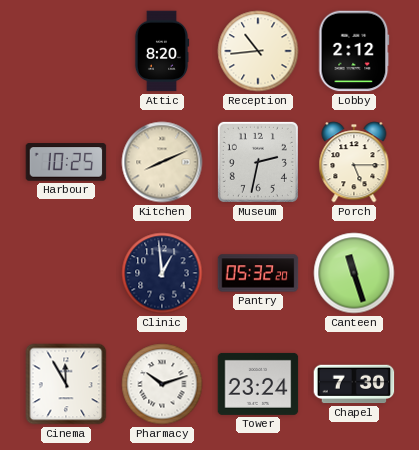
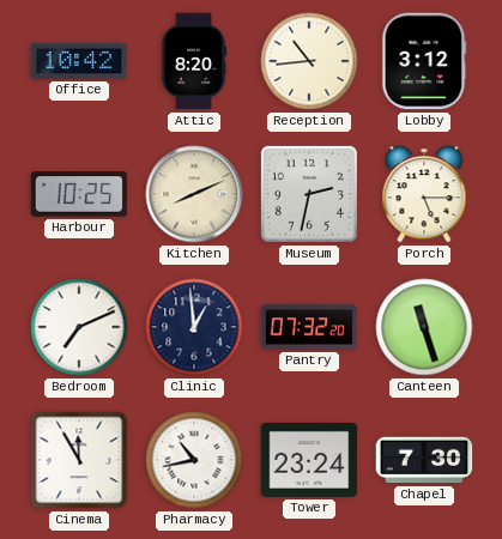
Office: none -> 10:42 (79, 61)
Lobby: 2:12 -> 3:12 (424, 61)
Bedroom: none -> 7:11 (79, 327)
Pantry: 05:32 -> 07:32 (309, 327)
Pharmacy: 10:12 -> 10:43 (194, 460)
